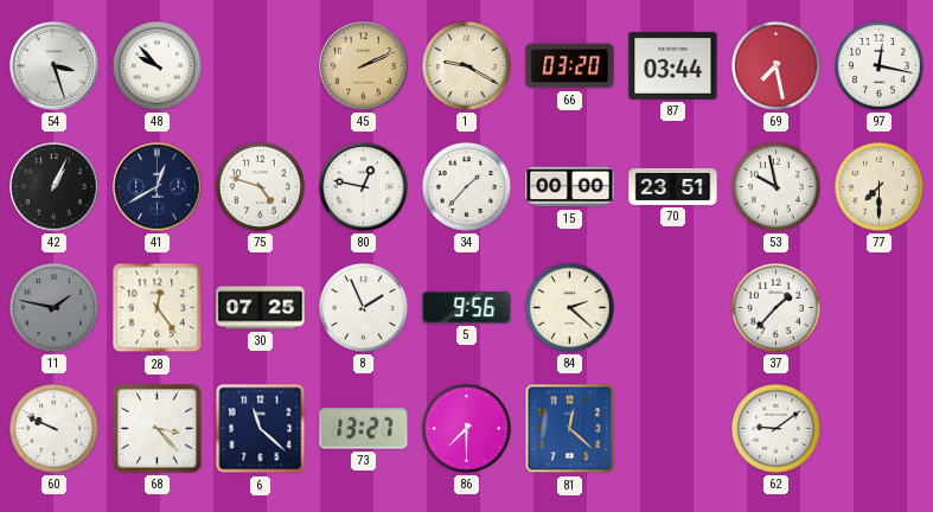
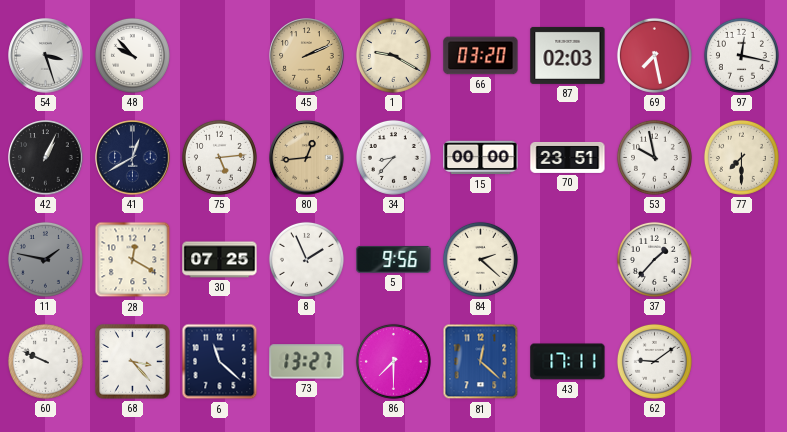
87: 03:44 -> 02:03 (568, 55)
75: 4:48 -> 5:14 (219, 157)
80: 12:47 -> 12:44 (307, 158)
80 dial: white -> champagne (307, 158)
34: 1:37 -> 8:37 (393, 157)
28: 12:24 -> 12:20 (133, 260)
43: none -> 17:11 (568, 362)
